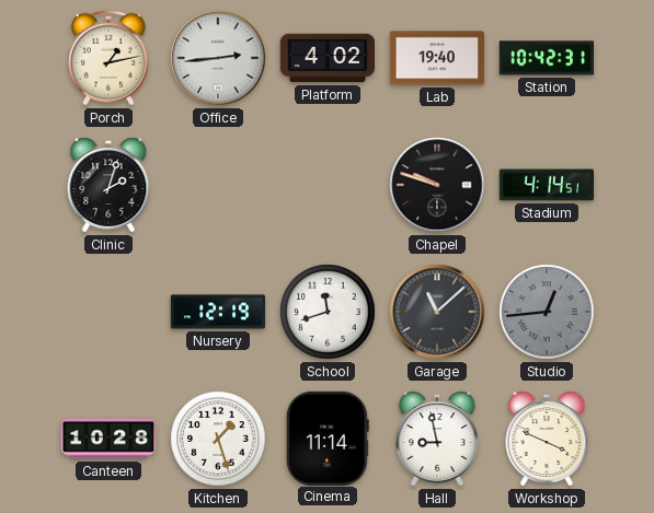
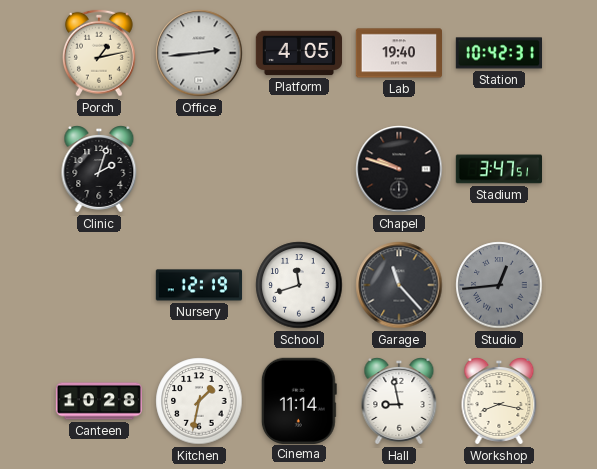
Platform: 4:02 -> 4:05 (298, 53)
Stadium: 4:14 -> 3:47 (498, 169)
Garage: 11:08 -> 11:23 (399, 285)
Kitchen: 1:27 -> 1:32 (199, 401)
Workshop: 3:49 -> 8:17 (499, 401)
